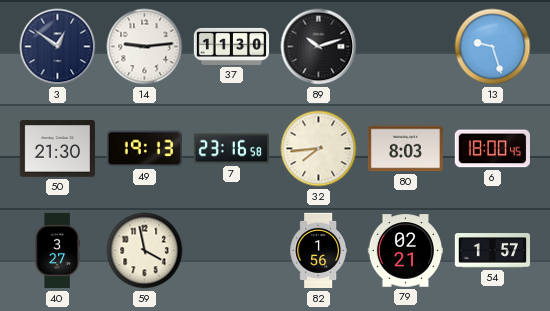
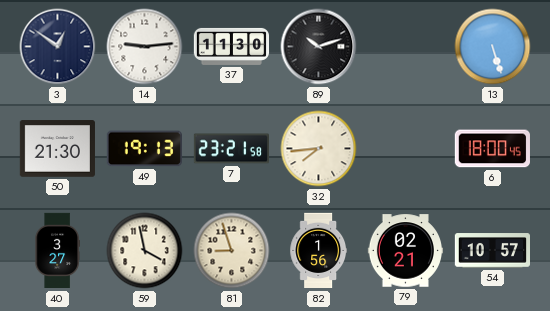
13: 9:27 -> 5:27 (493, 47)
7: 23:16 -> 23:21 (231, 149)
80: 8:03 -> none (405, 149)
81: none -> 8:57 (232, 251)
54: 1:57 -> 10:57 (492, 251)
